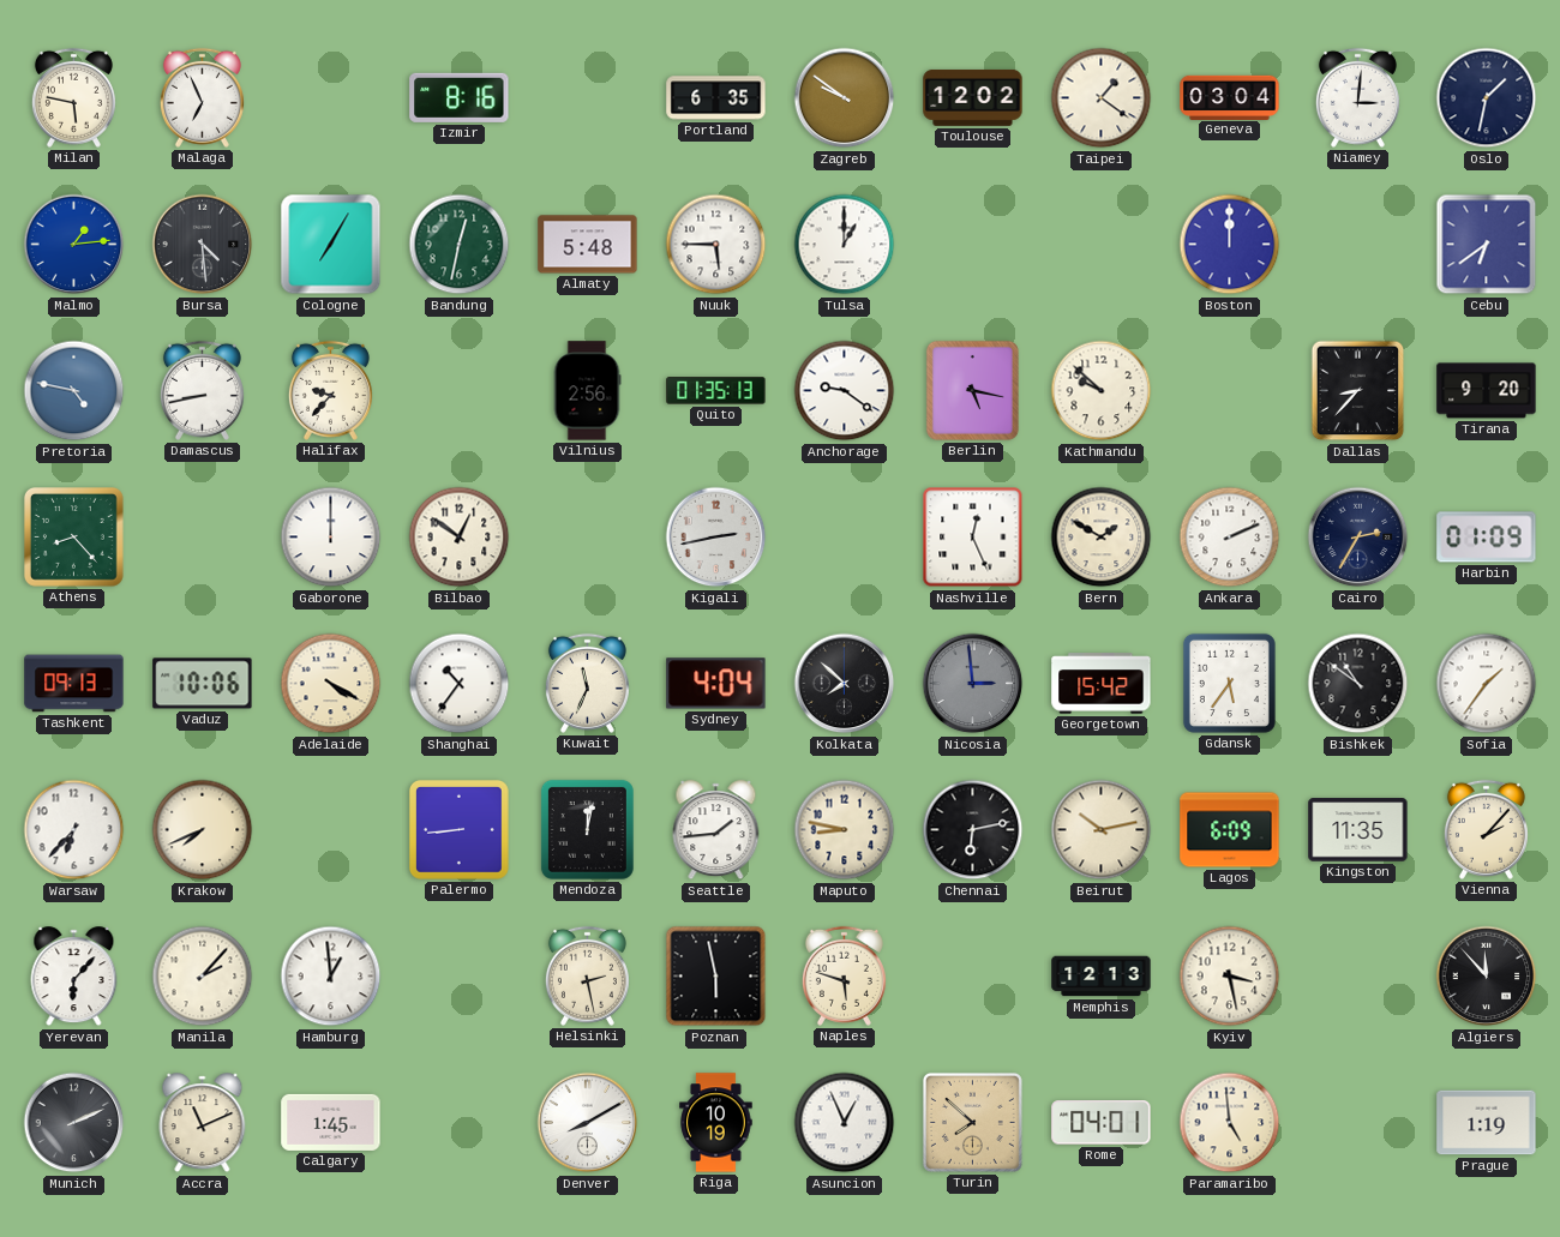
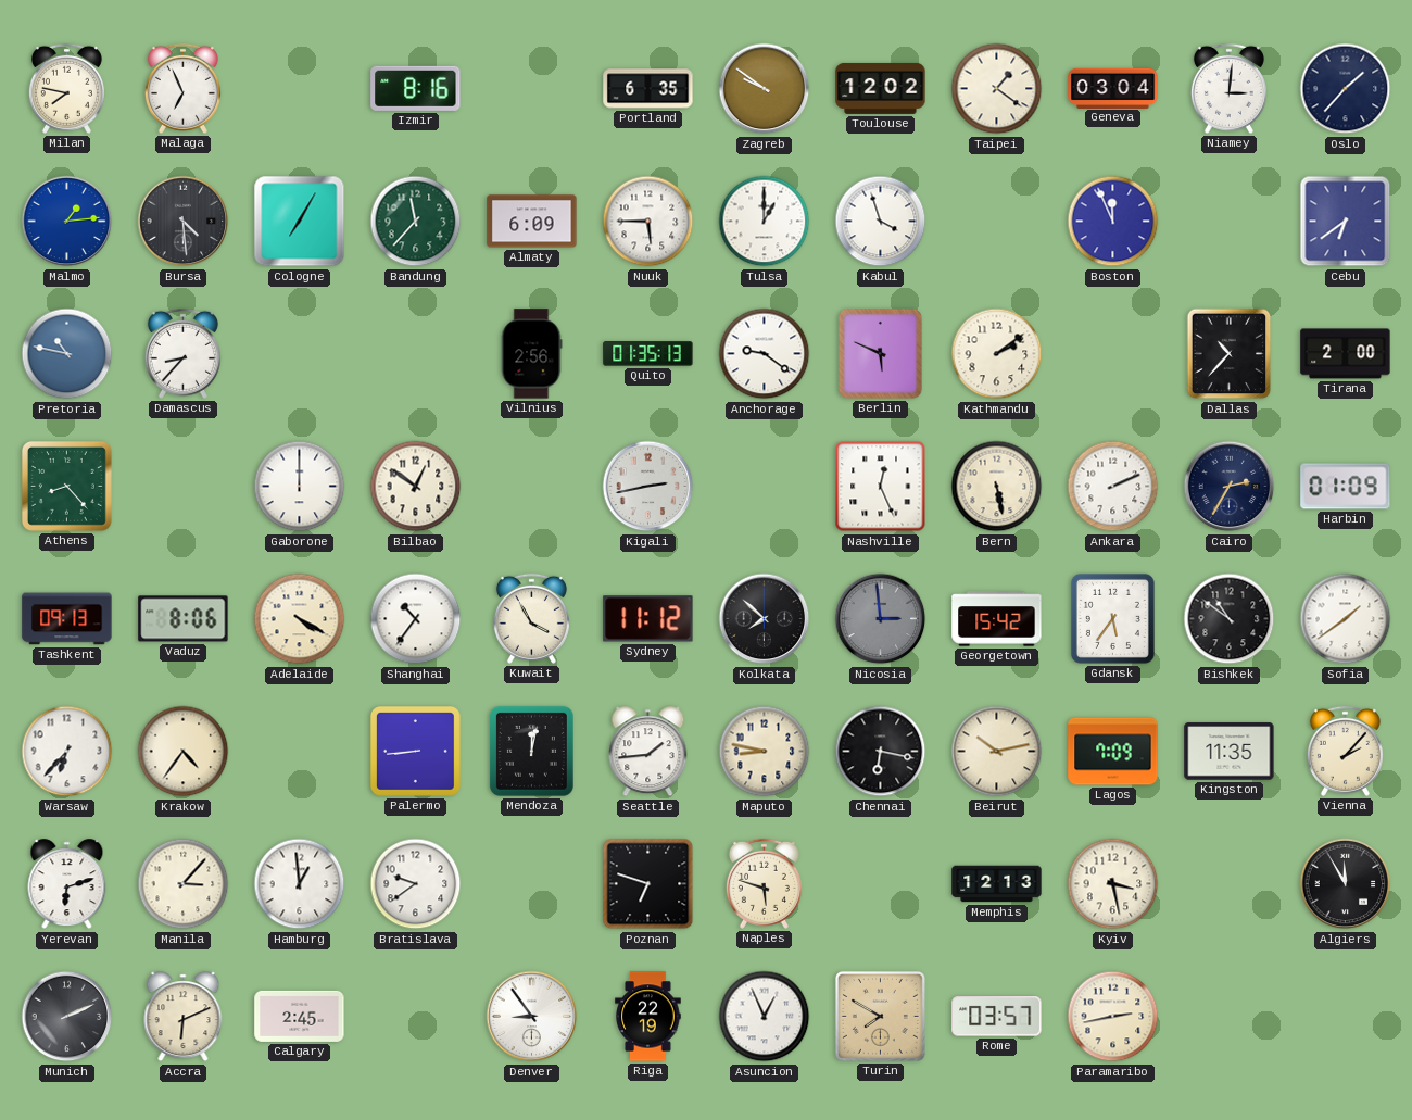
Milan: 5:47 -> 7:47 (66, 88)
Oslo: 1:32 -> 1:37 (1346, 89)
Bandung: 12:32 -> 11:37 (416, 222)
Almaty: 5:48 -> 6:09 (532, 222)
Kabul: none -> 3:57 (881, 222)
Boston: 12:00 -> 11:56 (1113, 222)
Pretoria: 4:47 -> 10:47 (67, 354)
Damascus: 8:43 -> 8:37 (182, 353)
Halifax: 9:37 -> none (330, 390)
Berlin: 5:17 -> 5:49 (880, 353)
Kathmandu: 9:52 -> 2:09 (997, 354)
Dallas: 8:37 -> 10:37 (1230, 354)
Tirana: 9:20 -> 2:00 (1346, 354)
Bern: 1:50 -> 5:28 (997, 487)
Vaduz: 10:06 -> 8:06 (184, 619)
Kuwait: 11:34 -> 3:55 (531, 618)
Sydney: 4:04 -> 11:12 (648, 619)
Sofia: 1:36 -> 1:39 (1346, 619)
Krakow: 7:41 -> 4:36 (184, 752)
Chennai: 6:13 -> 6:17 (881, 752)
Lagos: 6:09 -> 7:09 (1113, 752)
Yerevan: 6:07 -> 6:12 (67, 884)
Manila: 2:07 -> 3:07 (184, 884)
Bratislava: none -> 9:39 (416, 884)
Helsinki: 2:28 -> none (587, 975)
Poznan: 5:58 -> 6:48 (648, 884)
Algiers: 11:53 -> 11:55 (1346, 884)
Accra: 11:11 -> 6:11 (184, 1017)
Calgary: 1:45 -> 2:45 (300, 1016)
Denver: 8:10 -> 8:54 (532, 1017)
Riga: 10:19 -> 22:19 (648, 1017)
Turin: 7:52 -> 7:50 (880, 1016)
Rome: 04:01 -> 03:57 (997, 1017)
Paramaribo: 4:59 -> 2:43 (1113, 1017)
Prague: 1:19 -> none (1487, 1123)
